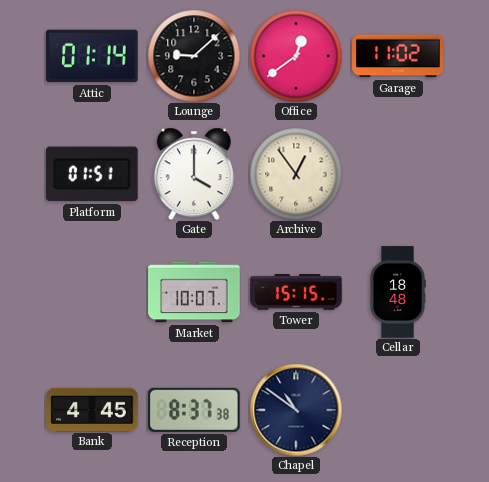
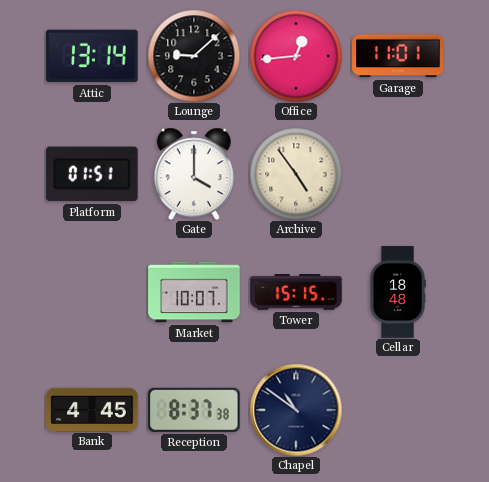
Attic: 01:14 -> 13:14 (92, 56)
Office: 12:39 -> 12:44 (296, 56)
Garage: 11:02 -> 11:01 (398, 56)
Archive: 12:54 -> 4:54 (296, 174)
